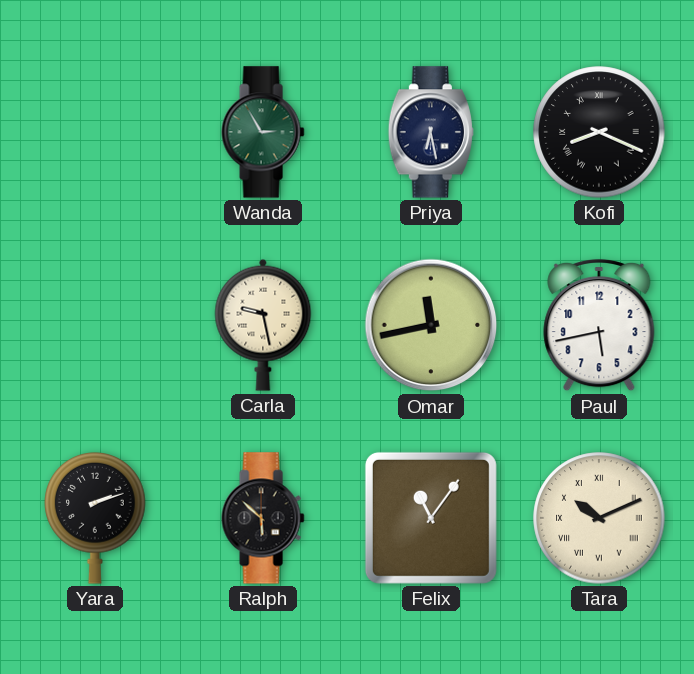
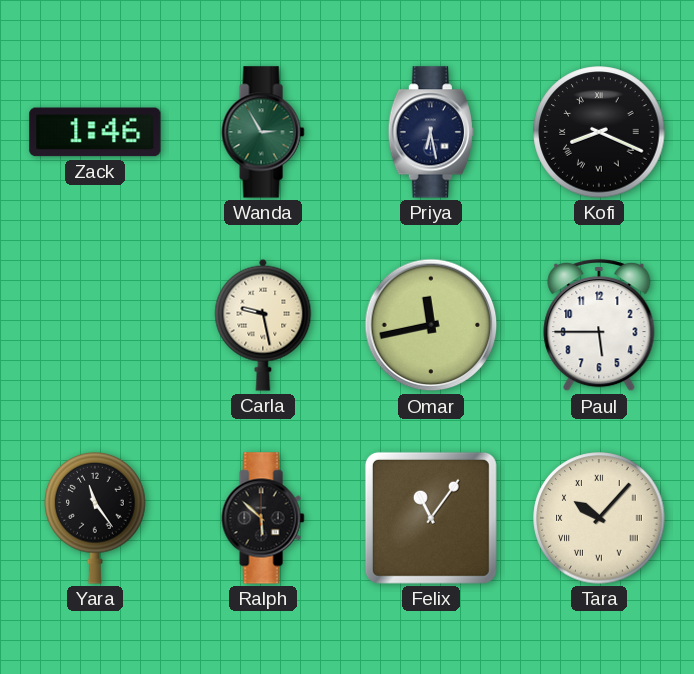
Zack: none -> 1:46 (95, 132)
Paul: 5:43 -> 5:45 (599, 325)
Yara: 2:12 -> 11:24 (95, 519)
Tara: 10:11 -> 10:07 (599, 518)
